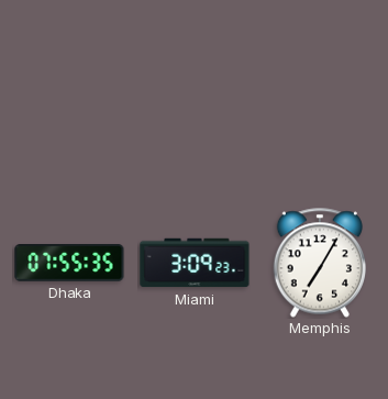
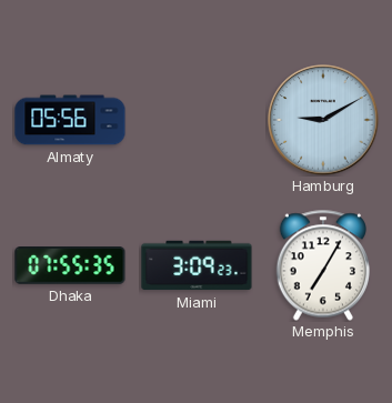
Almaty: none -> 05:56 (70, 120)
Hamburg: none -> 9:10 (323, 120)
